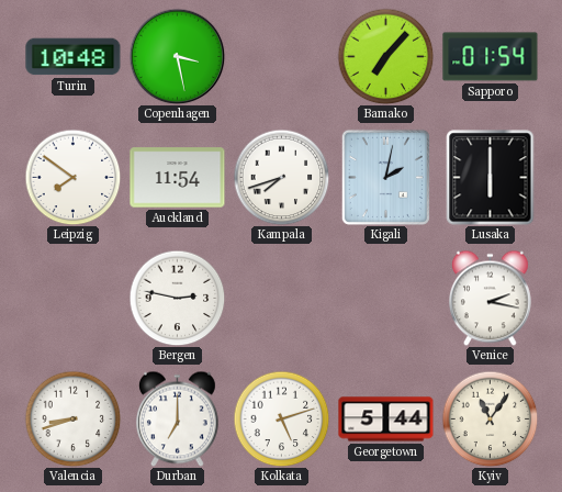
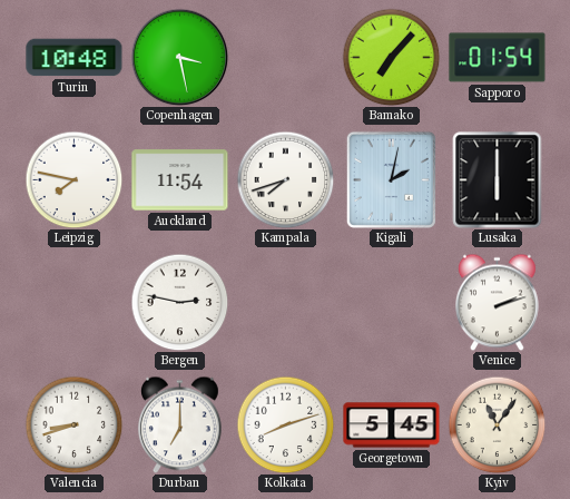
Leipzig: 7:51 -> 7:47 (73, 179)
Venice: 2:17 -> 2:12 (497, 302)
Kolkata: 5:12 -> 8:12 (285, 424)
Georgetown: 5:44 -> 5:45 (392, 425)
